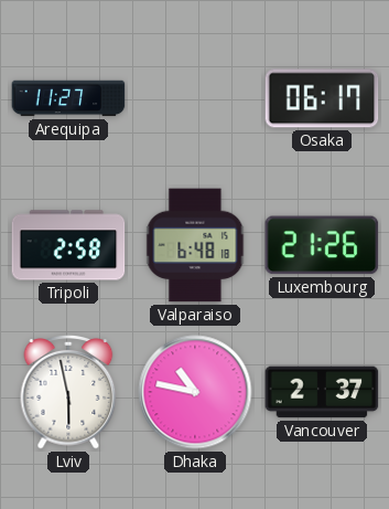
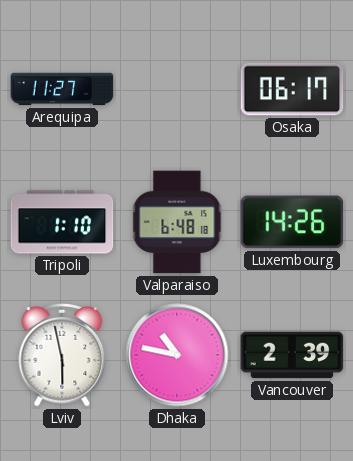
Tripoli: 2:58 -> 1:10 (62, 222)
Luxembourg: 21:26 -> 14:26 (292, 222)
Vancouver: 2:37 -> 2:39 (292, 355)
